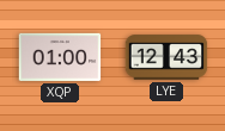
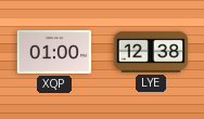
LYE: 12:43 -> 12:38 (151, 52)
